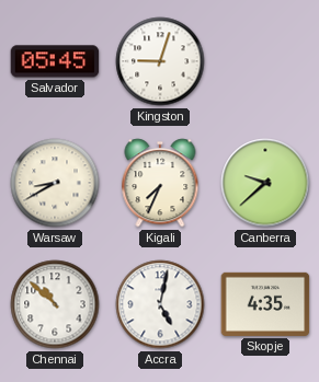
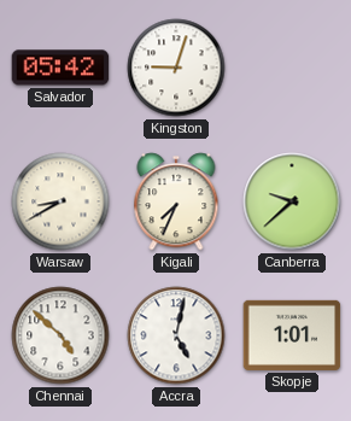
Salvador: 05:45 -> 05:42 (60, 68)
Chennai: 10:52 -> 4:52 (60, 335)
Skopje: 4:35 -> 1:01 (292, 335)
